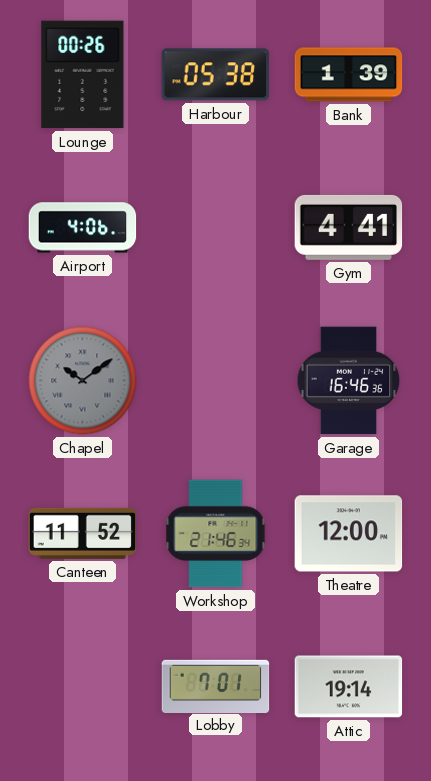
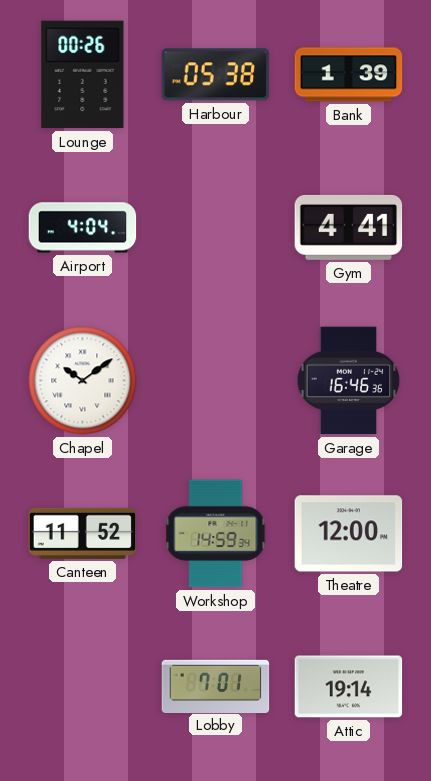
Airport: 4:06 -> 4:04 (83, 228)
Chapel dial: grey -> white (83, 381)
Workshop: 21:46 -> 14:59 (216, 534)
